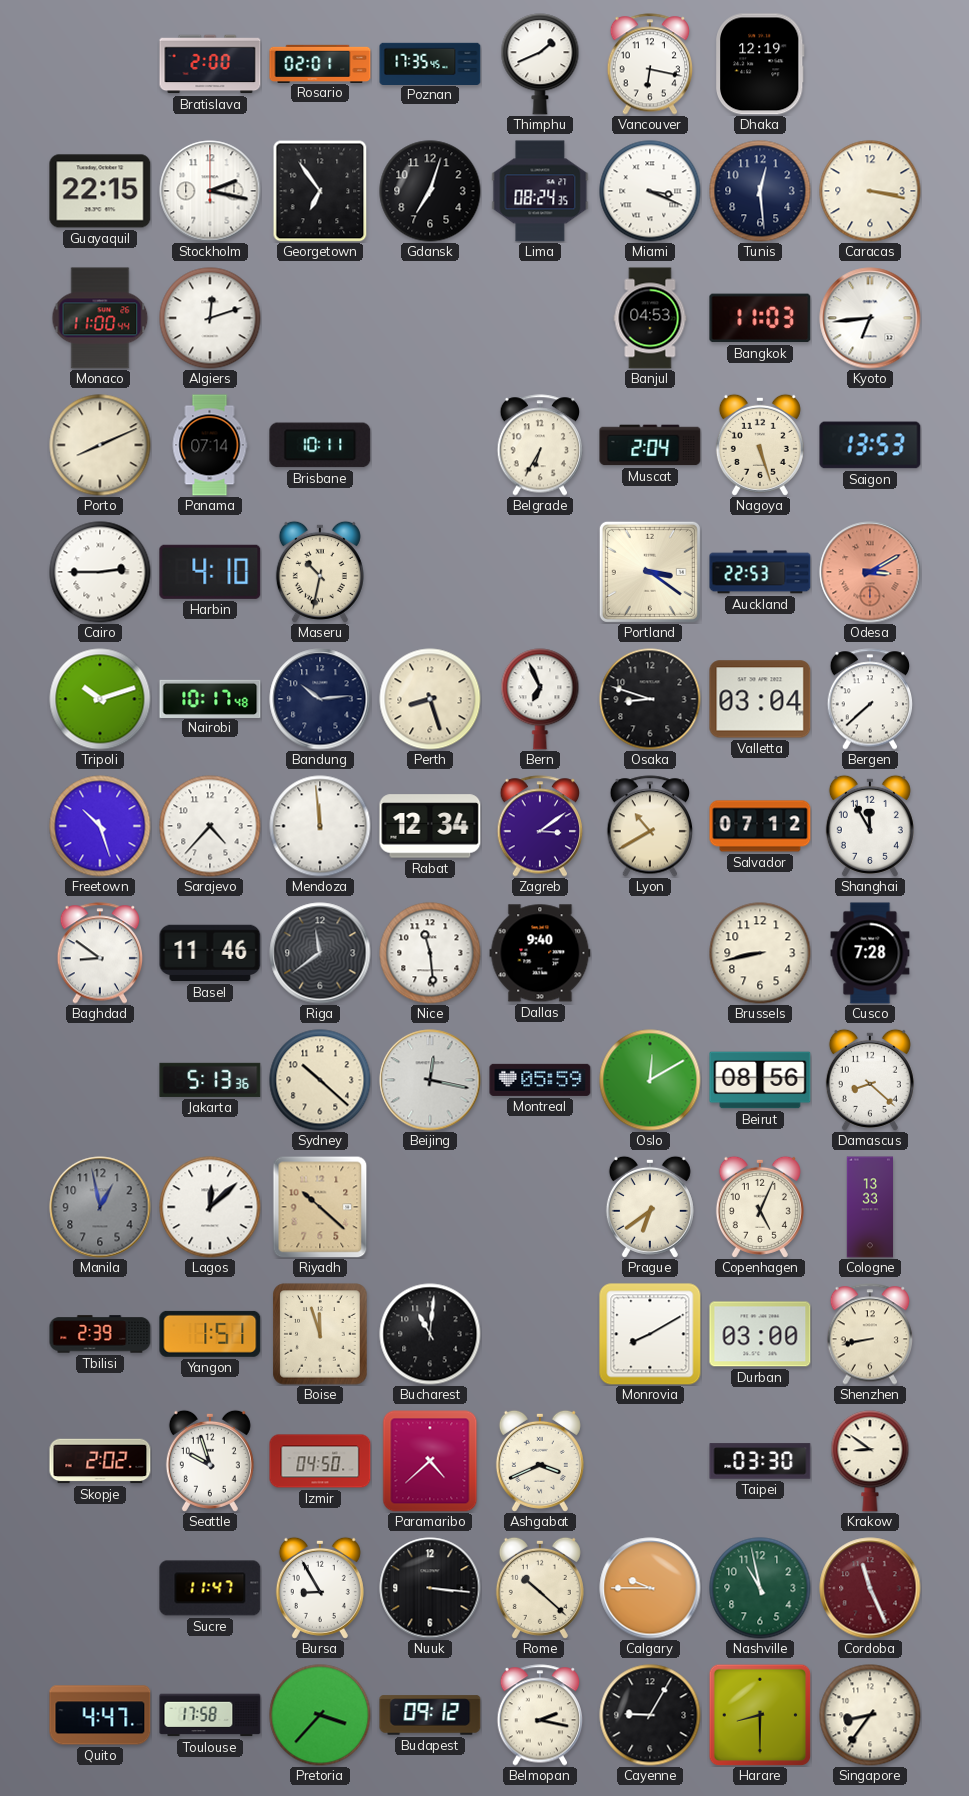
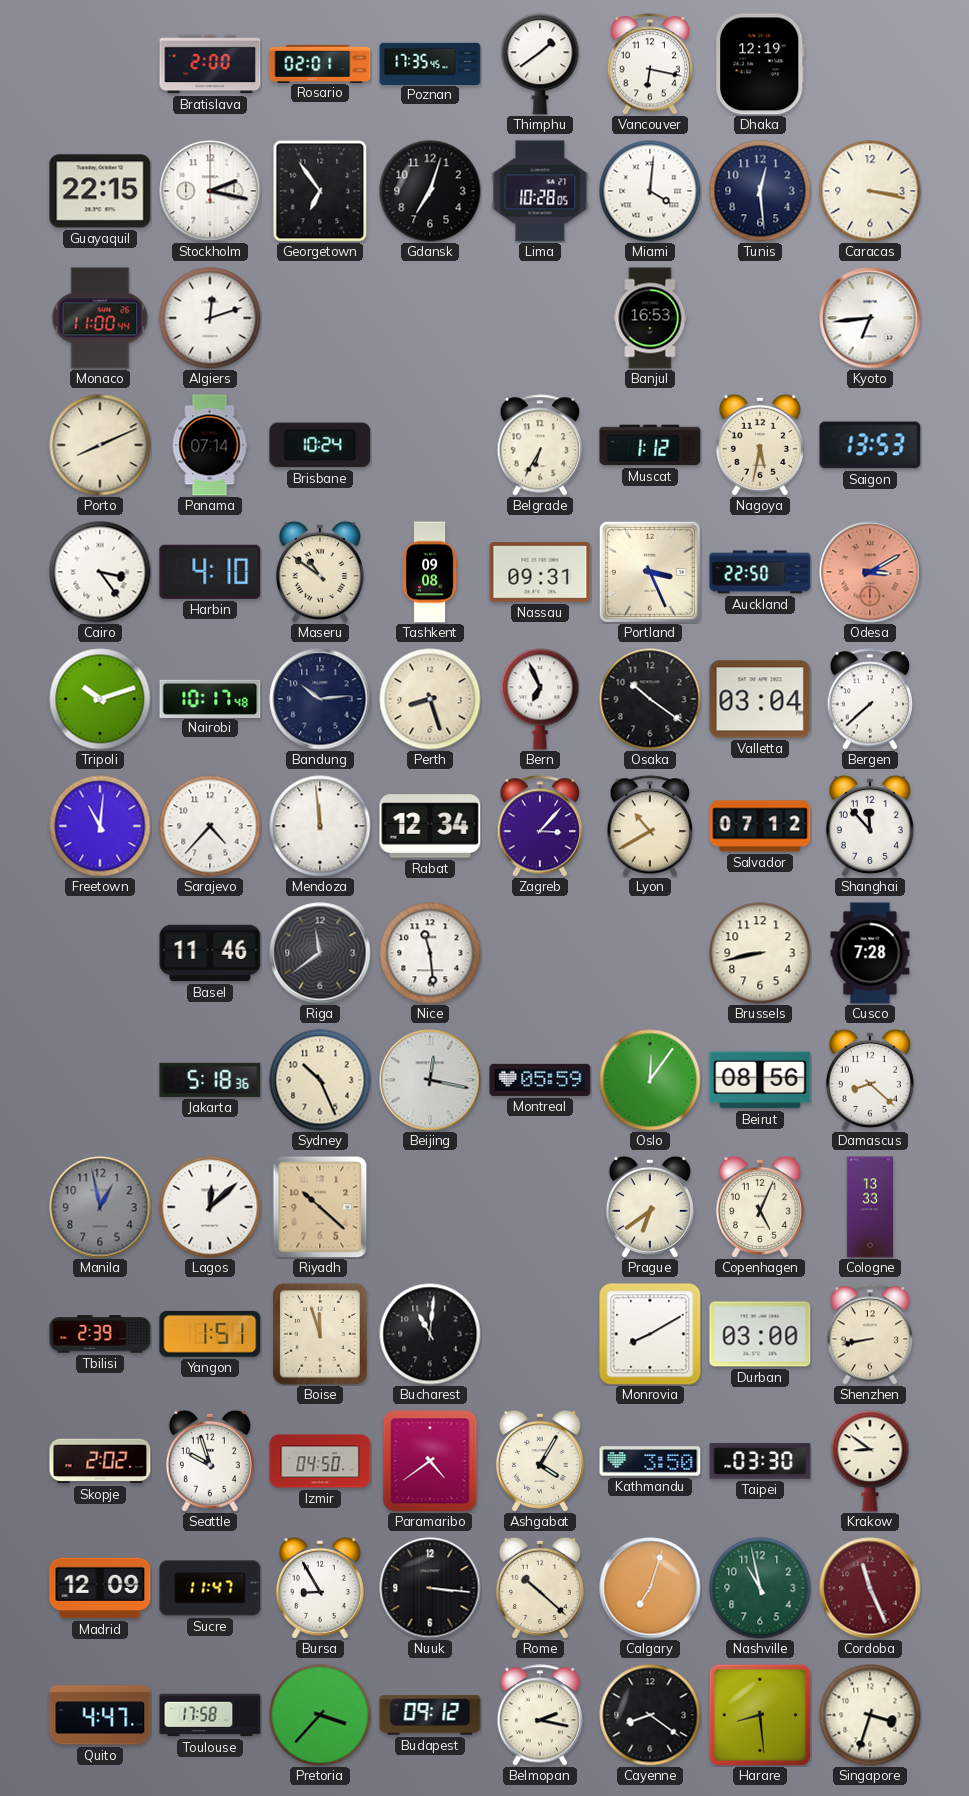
Thimphu: 1:41 -> 1:39 (540, 64)
Lima: 08:24 -> 10:28 (540, 191)
Miami: 3:19 -> 4:01 (650, 191)
Banjul: 04:53 -> 16:53 (650, 318)
Bangkok: 11:03 -> none (760, 318)
Brisbane: 10:11 -> 10:24 (320, 445)
Muscat: 2:04 -> 1:12 (650, 445)
Nagoya: 5:27 -> 5:32 (760, 445)
Cairo: 2:45 -> 3:24 (100, 572)
Maseru: 10:32 -> 10:51 (320, 572)
Tashkent: none -> 09:08 (430, 572)
Nassau: none -> 09:31 (540, 572)
Portland: 3:21 -> 3:26 (650, 572)
Auckland: 22:53 -> 22:50 (760, 572)
Osaka: 8:48 -> 10:21 (650, 699)
Freetown: 10:27 -> 11:01 (100, 826)
Zagreb: 3:09 -> 3:07 (540, 826)
Shanghai: 11:55 -> 11:53 (870, 826)
Baghdad: 8:51 -> none (100, 953)
Dallas: 9:40 -> none (540, 953)
Jakarta: 5:13 -> 5:18 (210, 1080)
Sydney: 10:22 -> 10:26 (320, 1080)
Oslo: 12:10 -> 12:06 (650, 1080)
Paramaribo: 4:38 -> 4:39 (430, 1461)
Ashgabat: 3:41 -> 4:05 (540, 1461)
Kathmandu: none -> 3:50 (650, 1461)
Madrid: none -> 12:09 (100, 1588)
Calgary: 9:45 -> 7:03 (650, 1588)
Cayenne: 9:05 -> 8:21 (650, 1715)
Harare: 8:30 -> 8:29 (760, 1715)
Singapore: 8:36 -> 3:33 (870, 1715)
